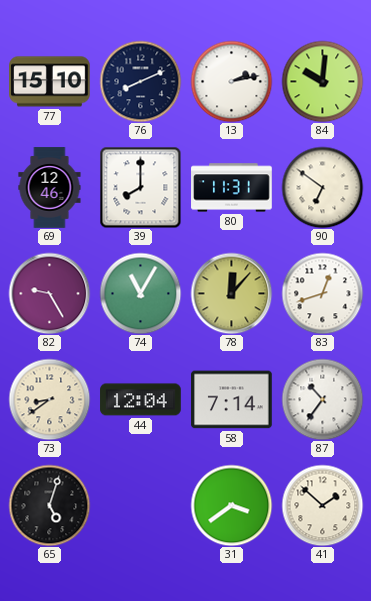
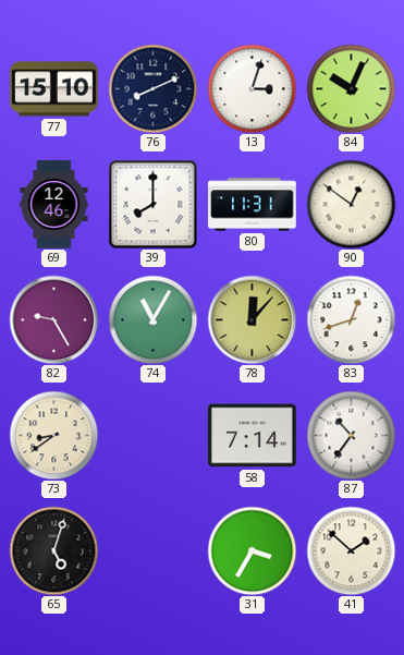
13: 2:13 -> 3:03 (252, 88)
84: 10:01 -> 10:04 (351, 88)
90: 6:51 -> 12:51 (351, 204)
44: 12:04 -> none (141, 400)
31: 3:39 -> 3:35 (252, 550)
